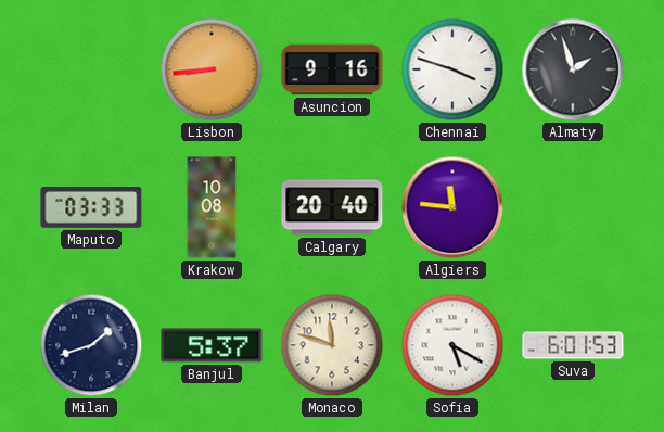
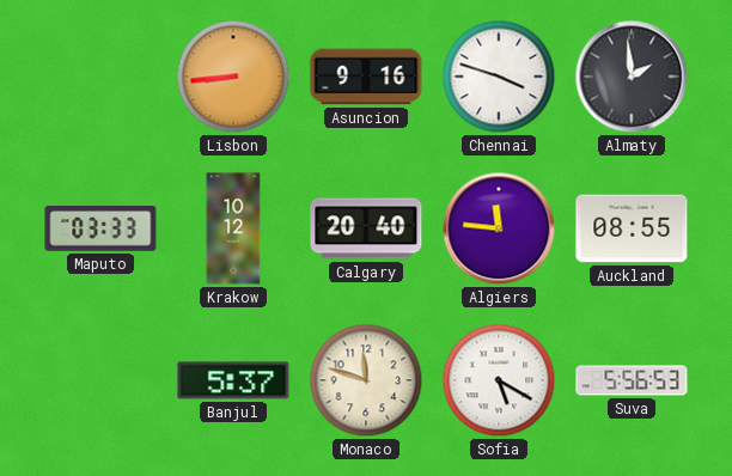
Almaty: 1:57 -> 1:59 (632, 77)
Krakow: 10:08 -> 10:12 (233, 228)
Auckland: none -> 08:55 (632, 228)
Milan: 1:42 -> none (91, 345)
Suva: 6:01 -> 5:56 (632, 380)
